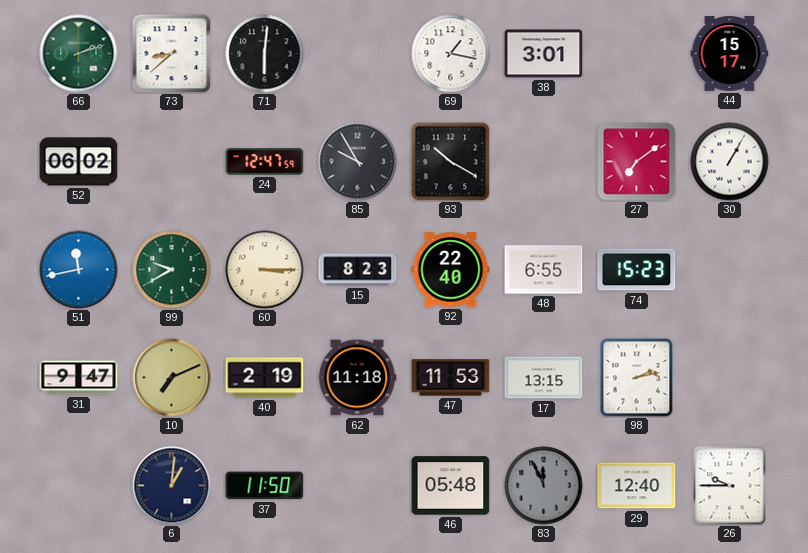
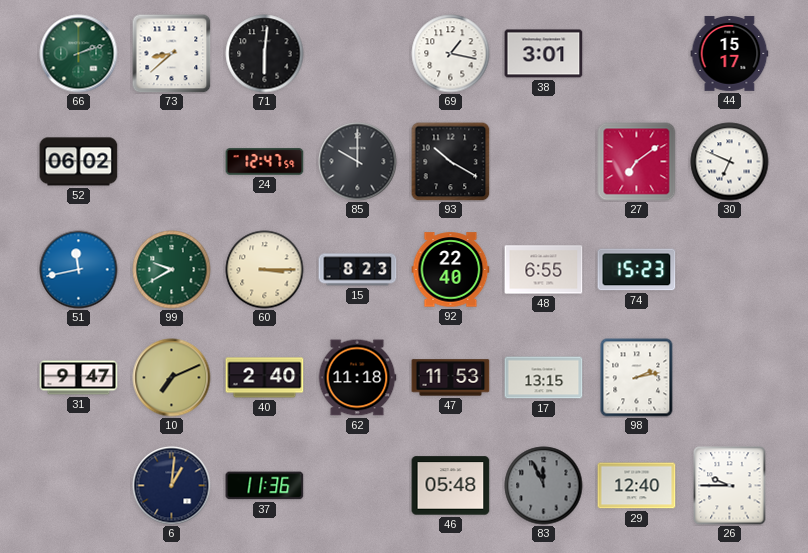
85: 9:55 -> 10:00 (358, 162)
30: 1:05 -> 6:49 (730, 162)
40: 2:19 -> 2:40 (265, 378)
37: 11:50 -> 11:36 (265, 486)
